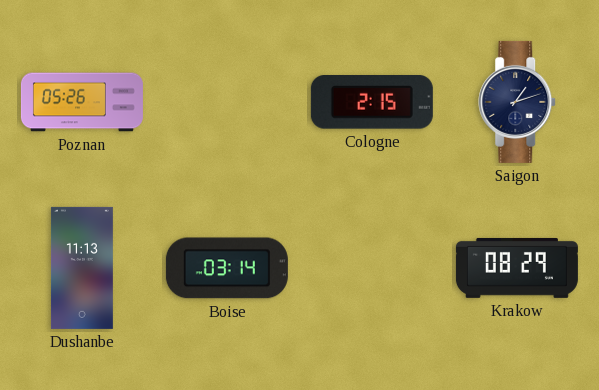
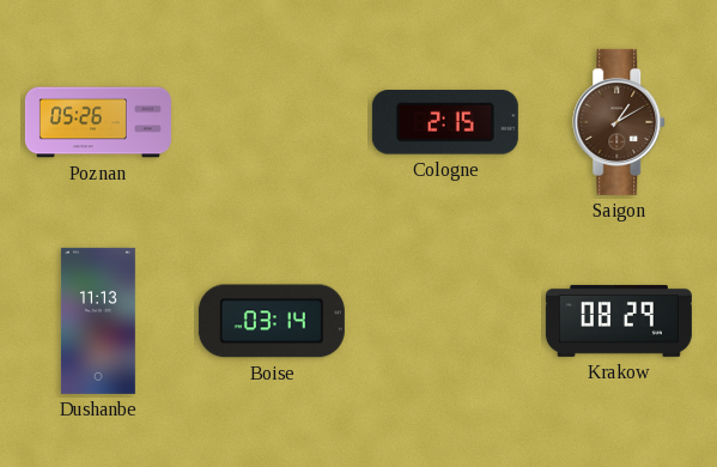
Saigon: 1:12 -> 1:10 (620, 122)
Saigon dial: navy -> brown (620, 122)
